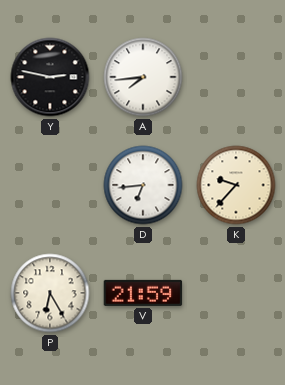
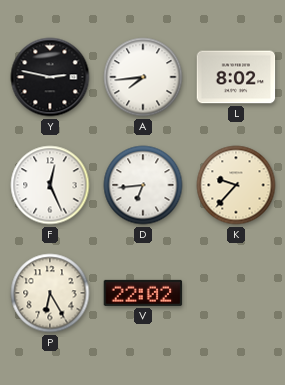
L: none -> 8:02 (236, 77)
F: none -> 12:26 (50, 185)
V: 21:59 -> 22:02 (143, 293)
